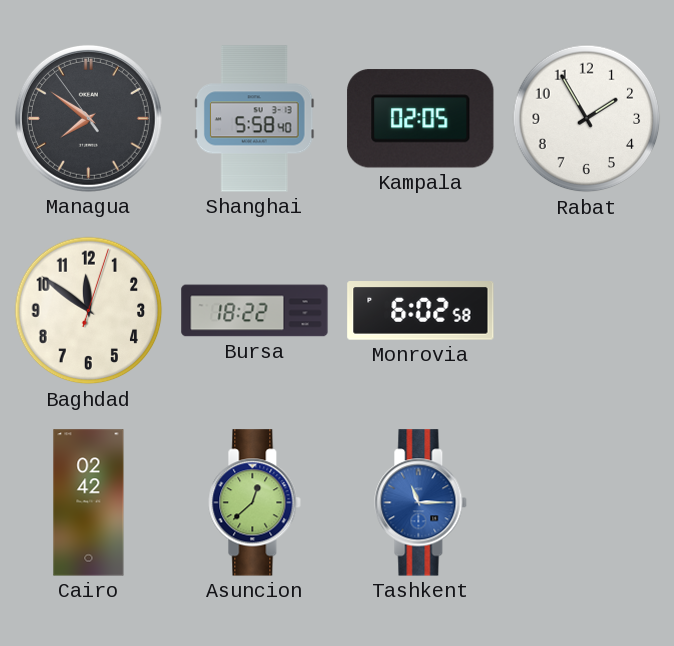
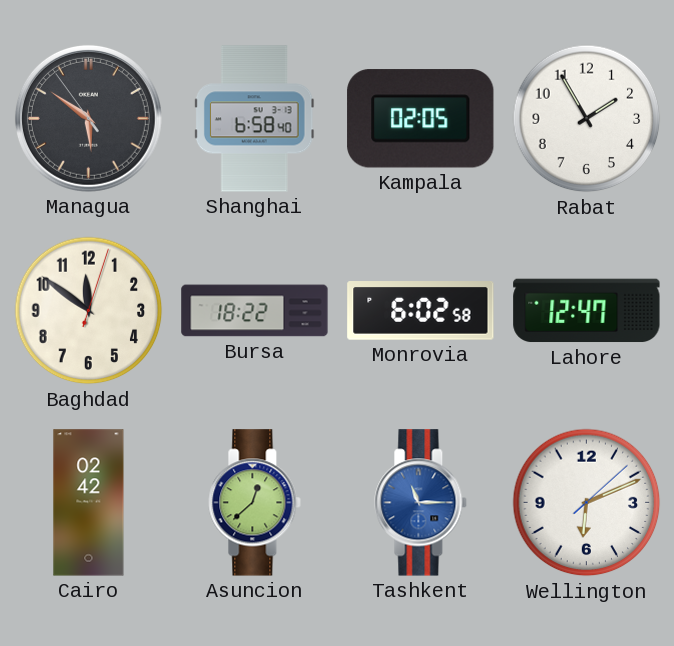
Managua: 7:50 -> 5:50 (88, 118)
Shanghai: 5:58 -> 6:58 (254, 119)
Lahore: none -> 12:47 (587, 311)
Wellington: none -> 6:11 (587, 503)
